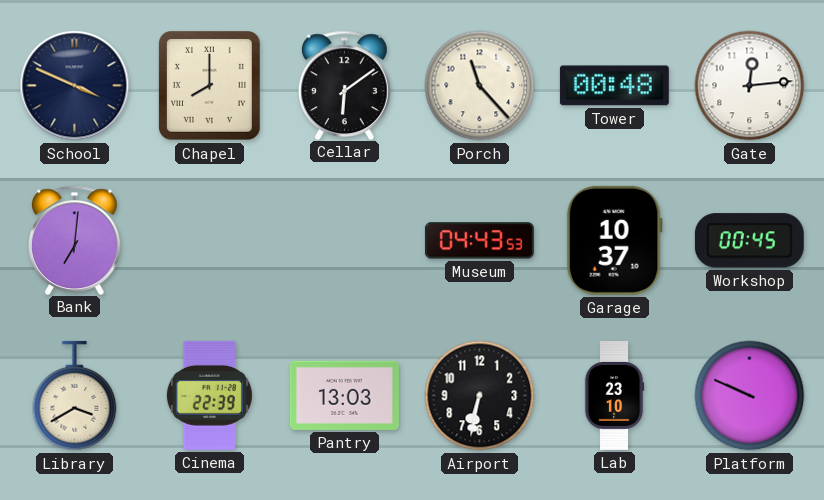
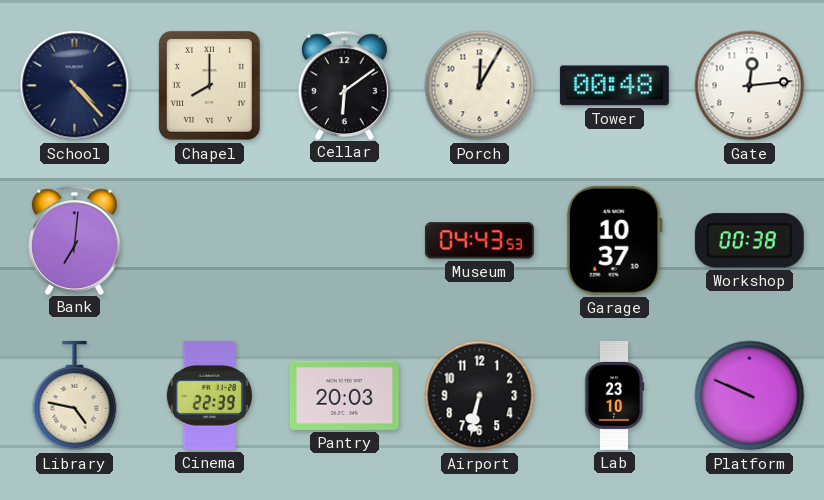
School: 3:49 -> 4:23 (75, 86)
Porch: 11:23 -> 12:05 (480, 86)
Workshop: 00:45 -> 00:38 (749, 241)
Library: 3:40 -> 4:47 (75, 396)
Pantry: 13:03 -> 20:03 (344, 395)
